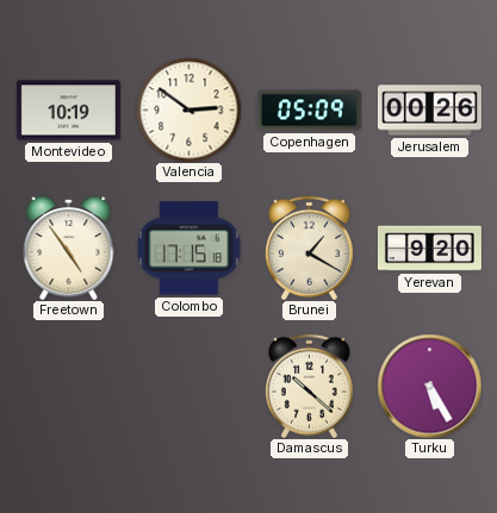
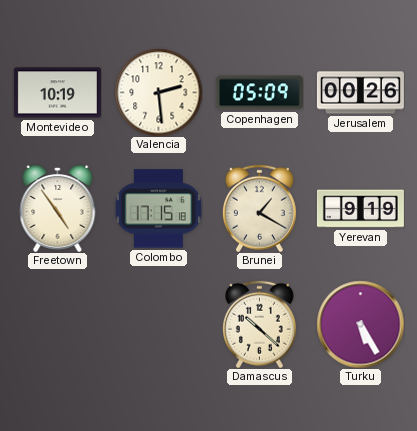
Valencia: 2:51 -> 2:29 (158, 92)
Yerevan: 9:20 -> 9:19 (360, 209)
